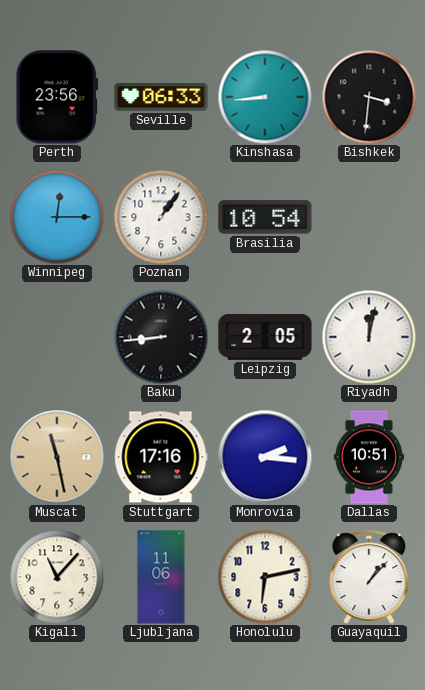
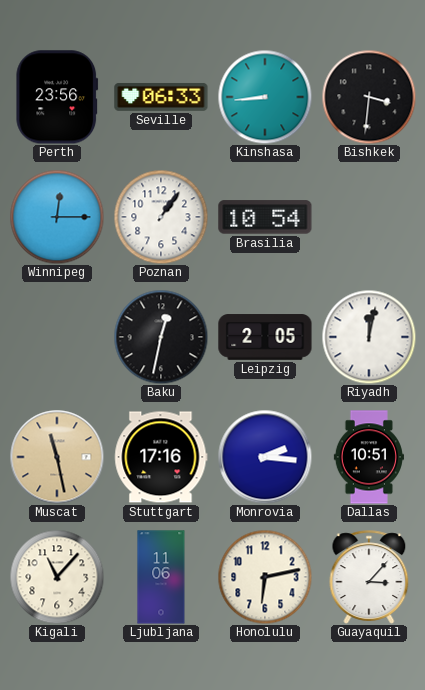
Baku: 8:44 -> 12:32 (161, 337)
Guayaquil: 1:07 -> 3:07 (369, 577)
